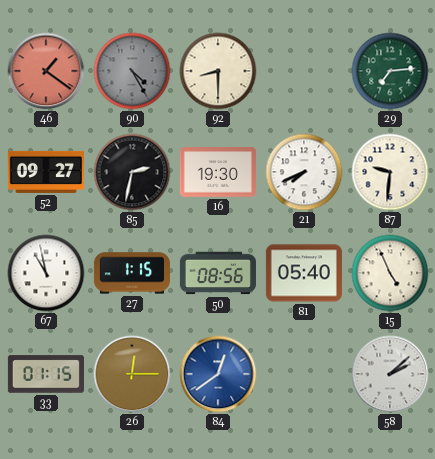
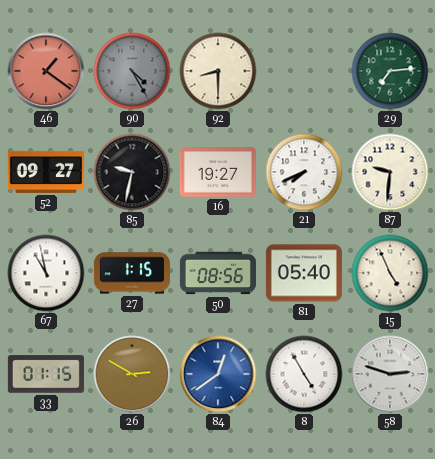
85: 2:32 -> 9:32 (132, 172)
16: 19:30 -> 19:27 (218, 172)
26: 12:15 -> 2:50 (132, 374)
8: none -> 4:55 (304, 374)
58: 2:08 -> 2:48 (390, 374)
